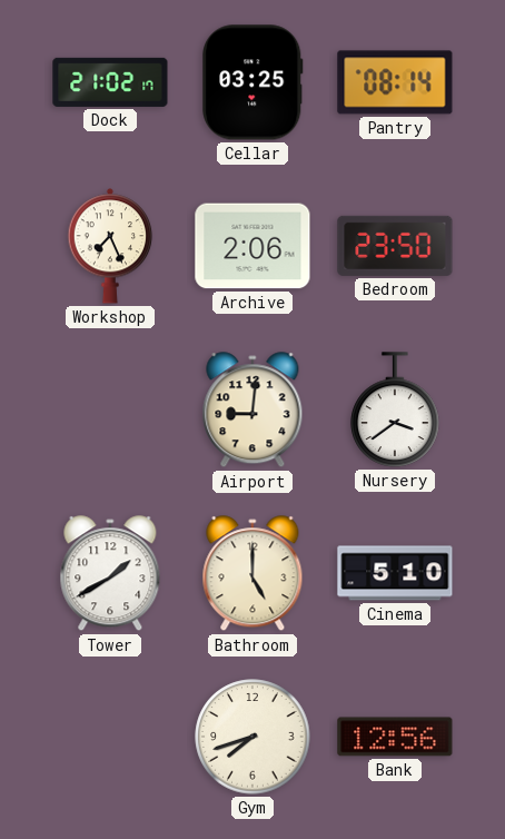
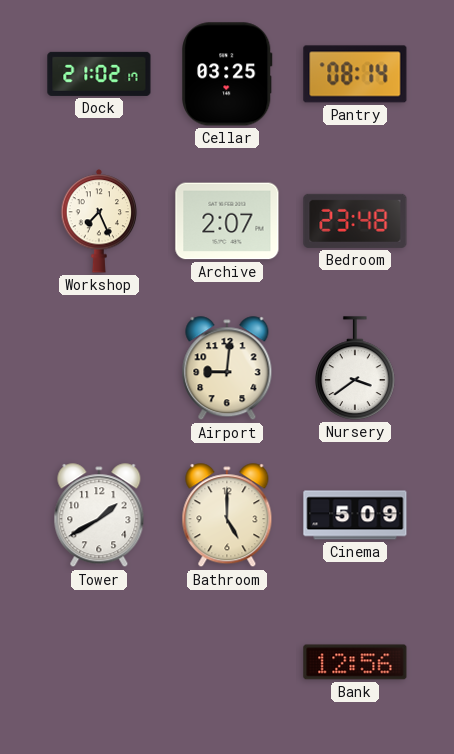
Archive: 2:06 -> 2:07 (227, 221)
Bedroom: 23:50 -> 23:48 (355, 221)
Cinema: 5:10 -> 5:09 (355, 515)
Gym: 7:42 -> none (253, 737)
